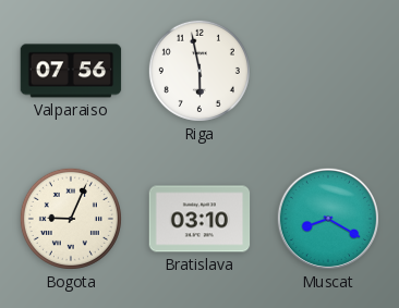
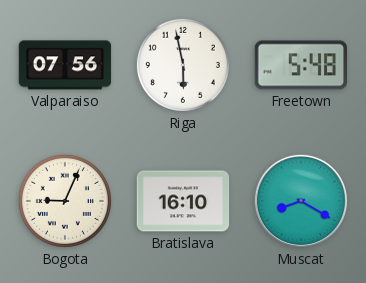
Freetown: none -> 5:48 (301, 65)
Bratislava: 03:10 -> 16:10 (183, 201)
